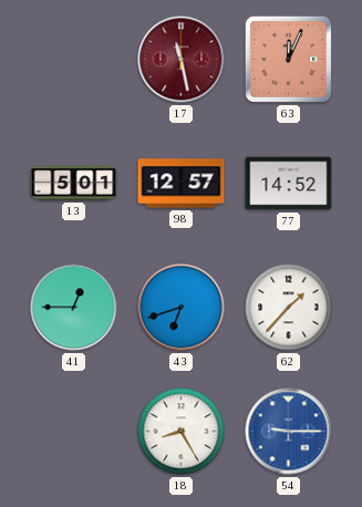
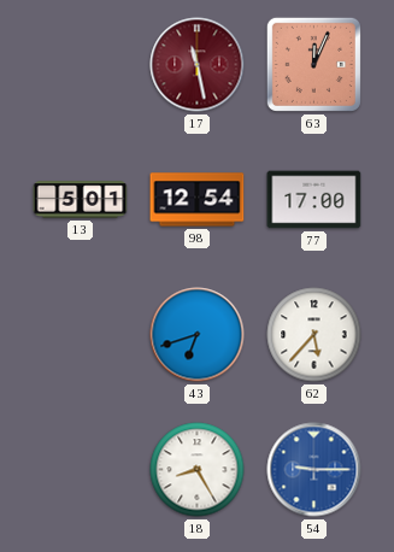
98: 12:57 -> 12:54 (198, 200)
77: 14:52 -> 17:00 (314, 200)
41: 12:45 -> none (74, 308)
62: 1:37 -> 5:37 (314, 335)
